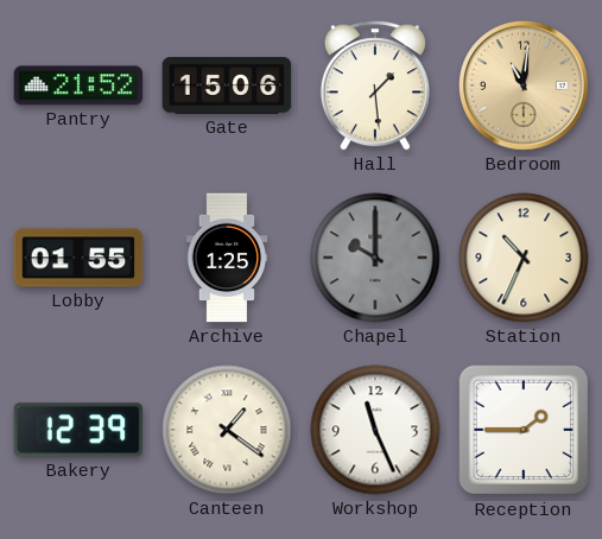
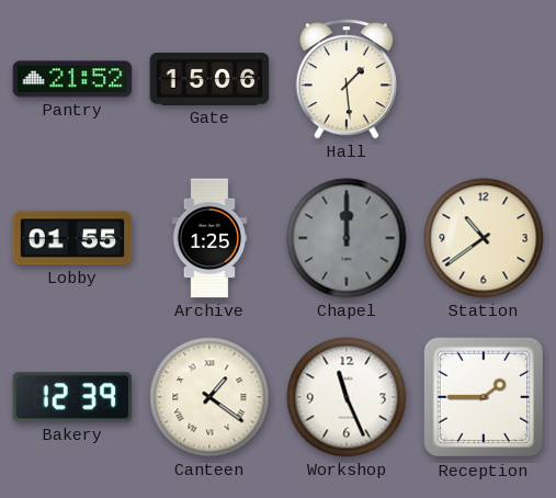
Bedroom: 11:01 -> none (524, 85)
Chapel: 10:00 -> 12:00 (347, 238)
Station: 10:34 -> 10:39 (484, 238)
